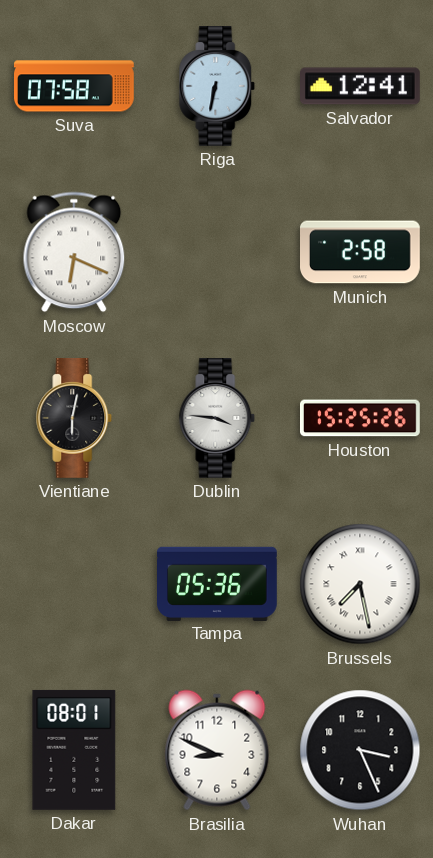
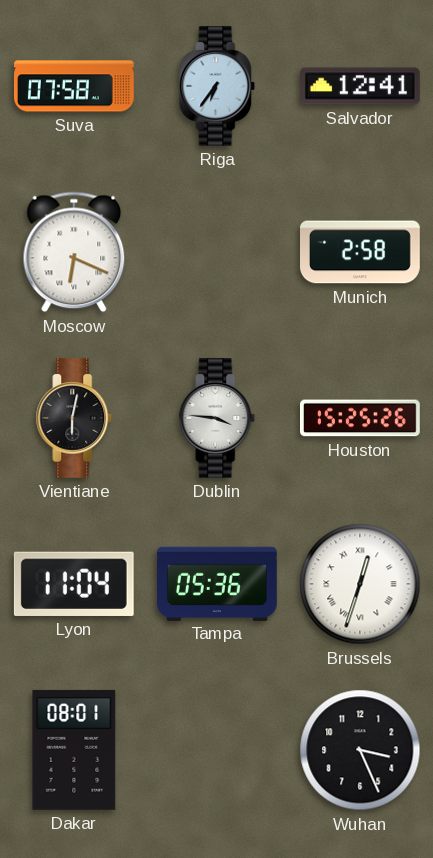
Riga: 6:32 -> 6:36 (217, 87)
Lyon: none -> 11:04 (74, 584)
Brussels: 7:28 -> 12:33 (360, 584)
Brasilia: 8:49 -> none (217, 750)
